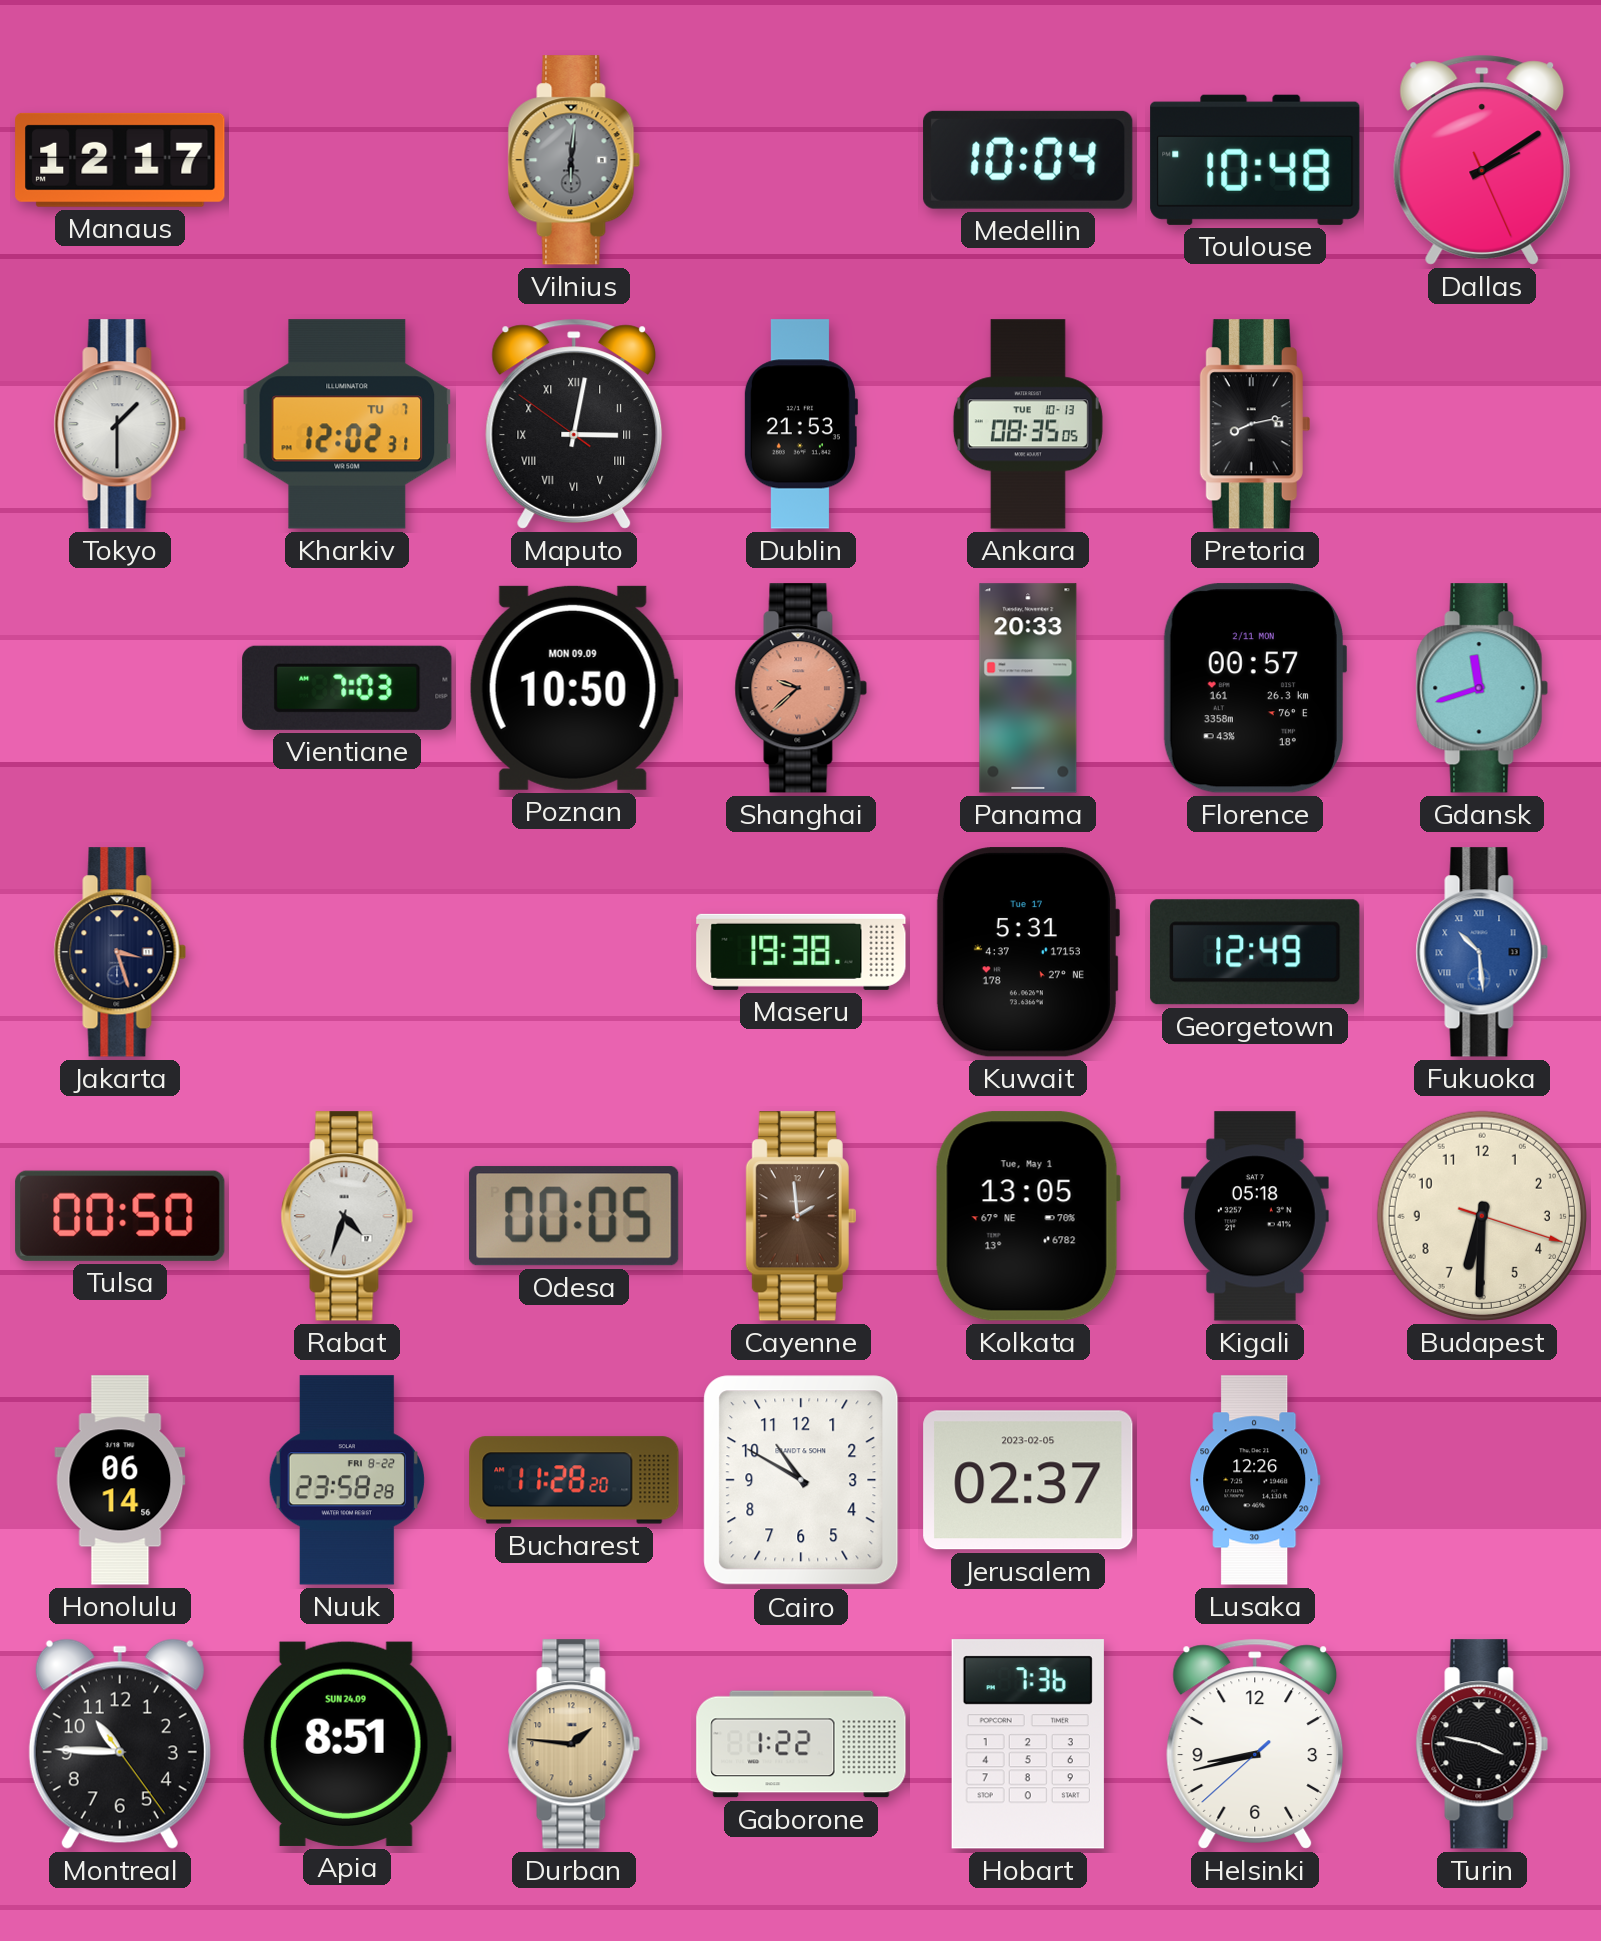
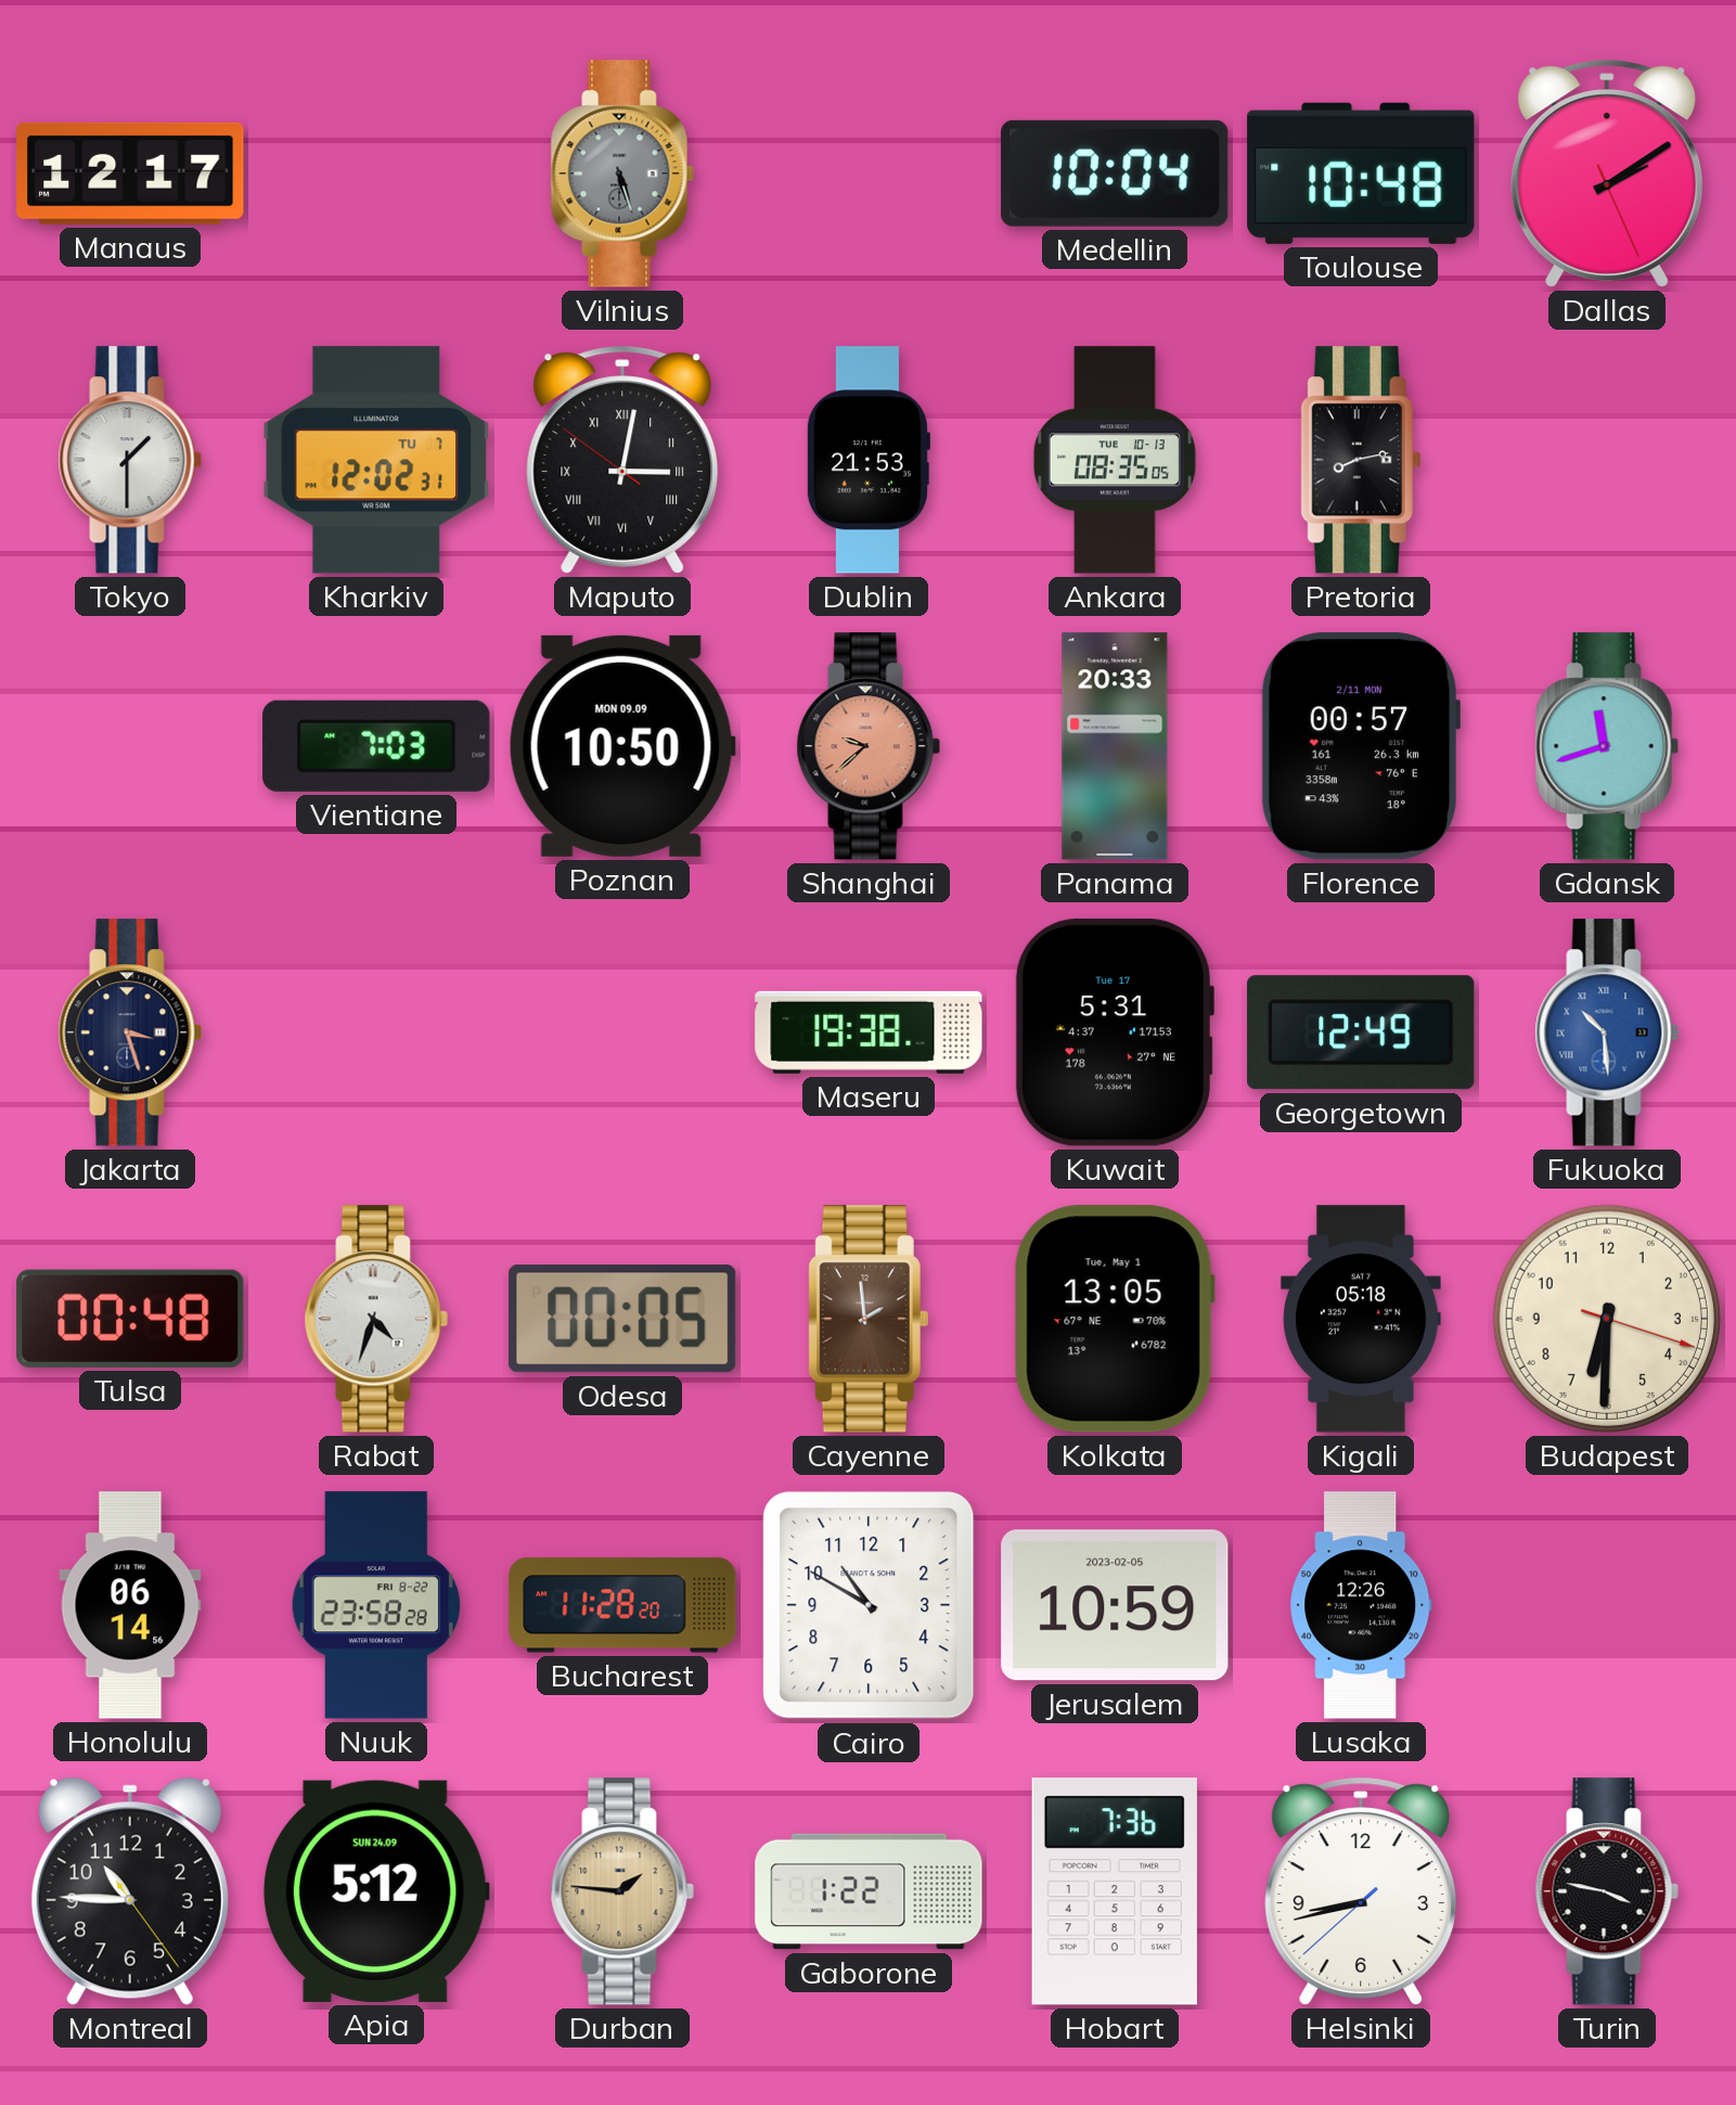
Vilnius: 6:01 -> 5:27 (622, 174)
Tulsa: 00:50 -> 00:48 (130, 1319)
Jerusalem: 02:37 -> 10:59 (1115, 1605)
Apia: 8:51 -> 5:12 (376, 1891)
